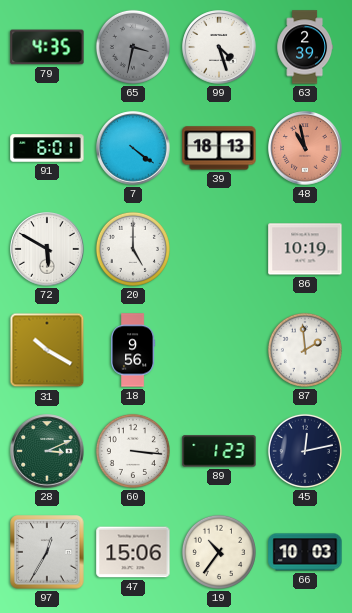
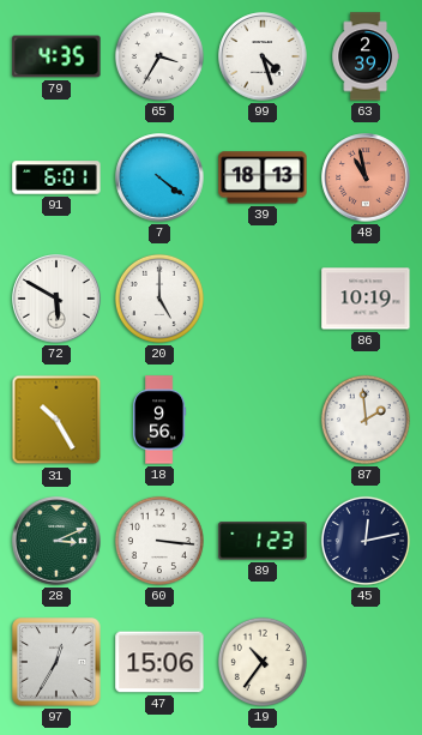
65: 3:32 -> 3:35 (159, 56)
65 dial: grey -> white (159, 56)
31: 10:20 -> 10:25 (56, 420)
66: 10:03 -> none (305, 552)
